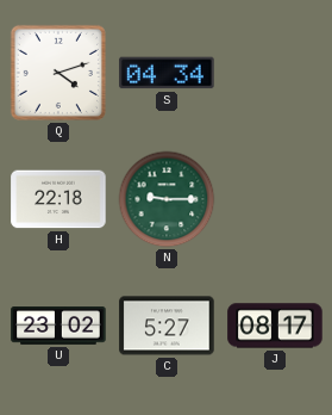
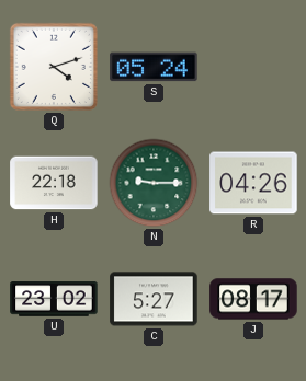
S: 04:34 -> 05:24 (154, 67)
R: none -> 04:26 (253, 183)
